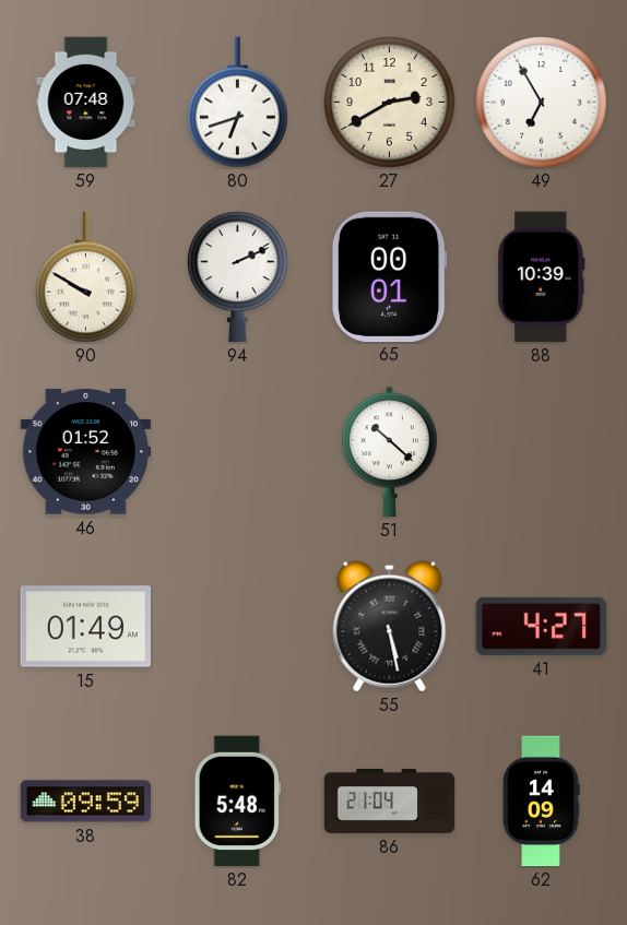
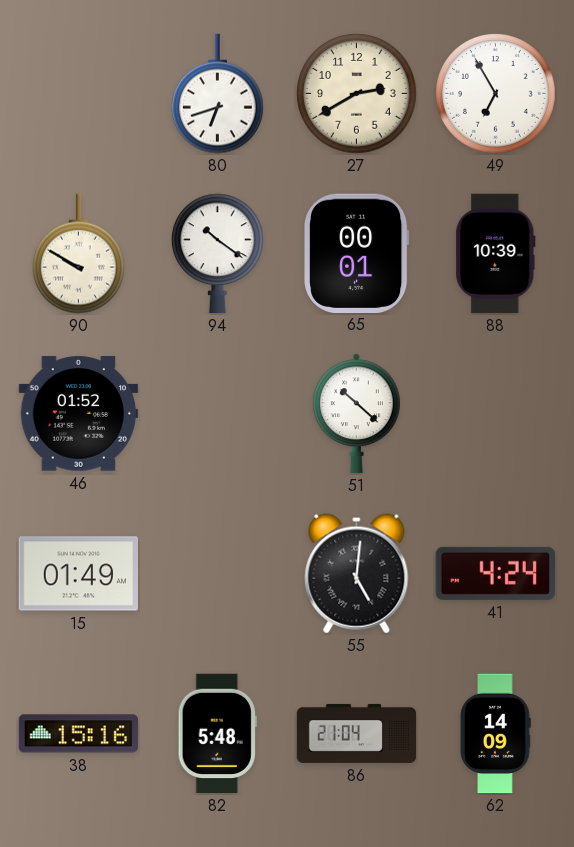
59: 07:48 -> none (86, 103)
94: 2:11 -> 10:21 (217, 254)
55: 5:28 -> 5:01 (357, 574)
41: 4:27 -> 4:24 (495, 573)
38: 09:59 -> 15:16 (78, 734)
